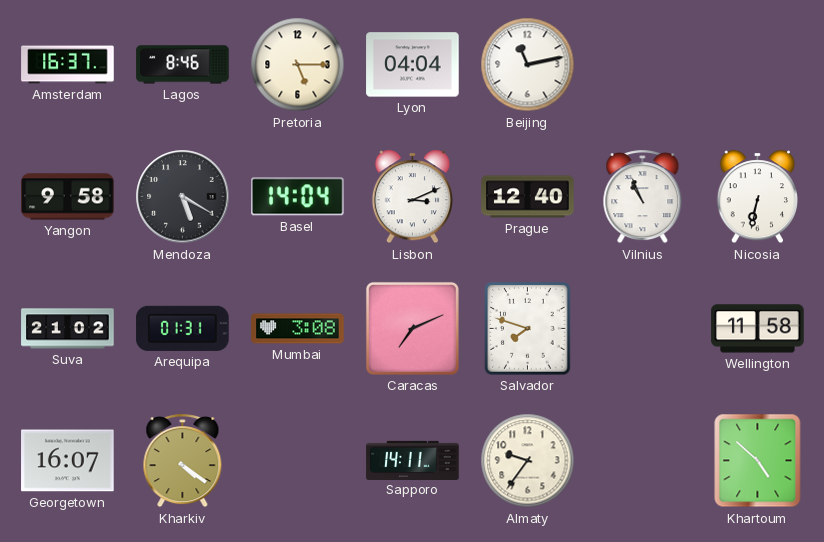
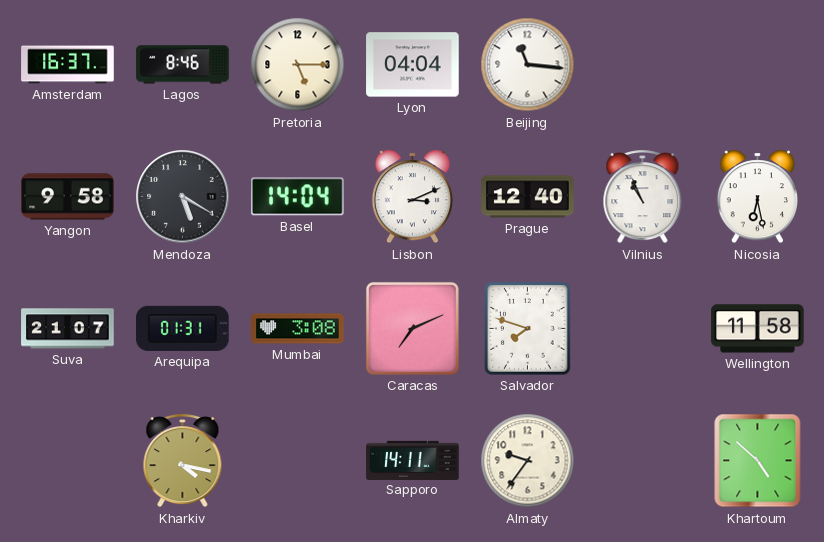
Beijing: 11:13 -> 11:16 (528, 65)
Nicosia: 6:32 -> 6:28 (757, 197)
Suva: 21:02 -> 21:07 (68, 329)
Georgetown: 16:07 -> none (68, 461)
Kharkiv: 4:21 -> 4:17 (183, 461)
